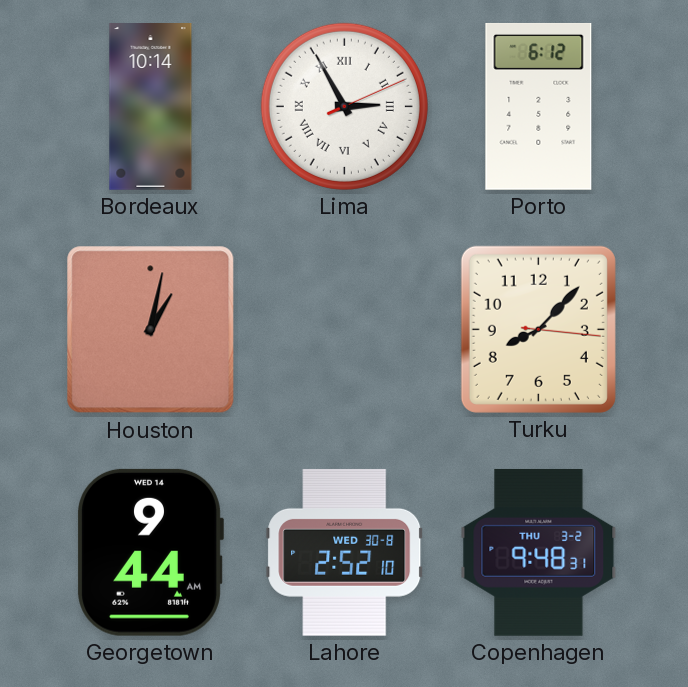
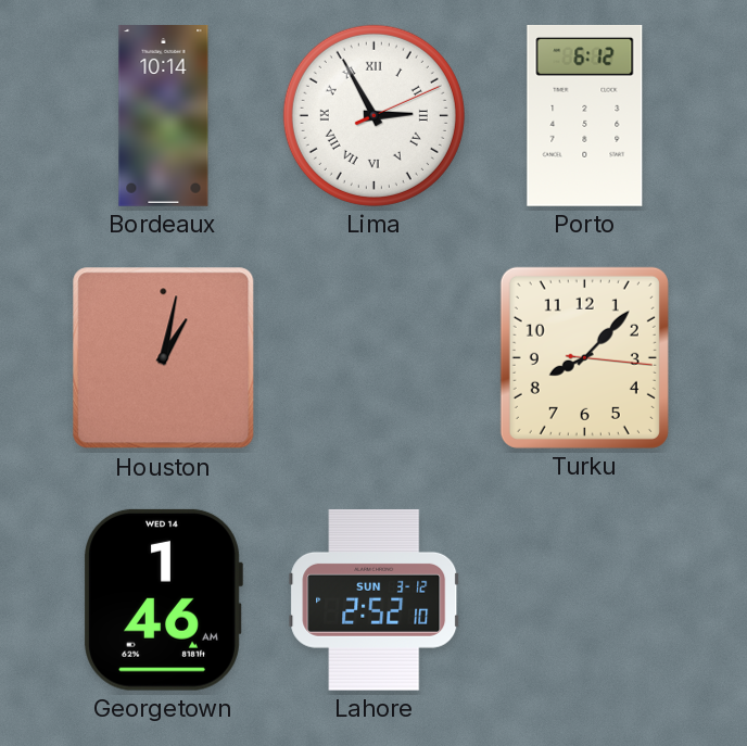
Georgetown: 9:44 -> 1:46 (164, 599)
Lahore date: WED 30-8 -> SUN 3-12 (375, 599)
Copenhagen: 9:48 -> none (539, 552)
